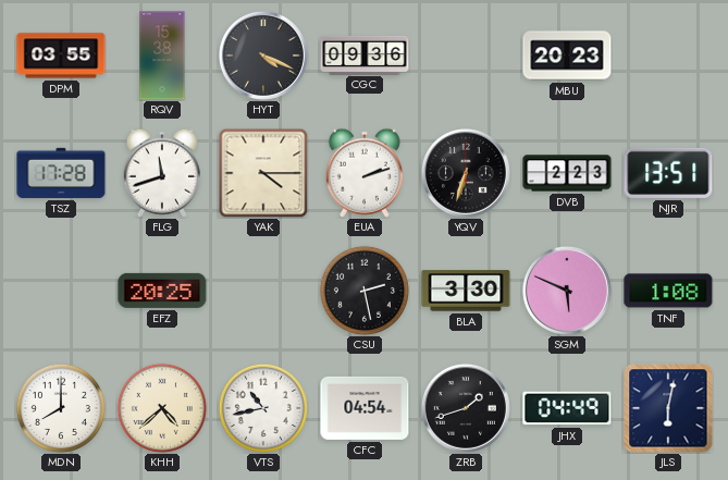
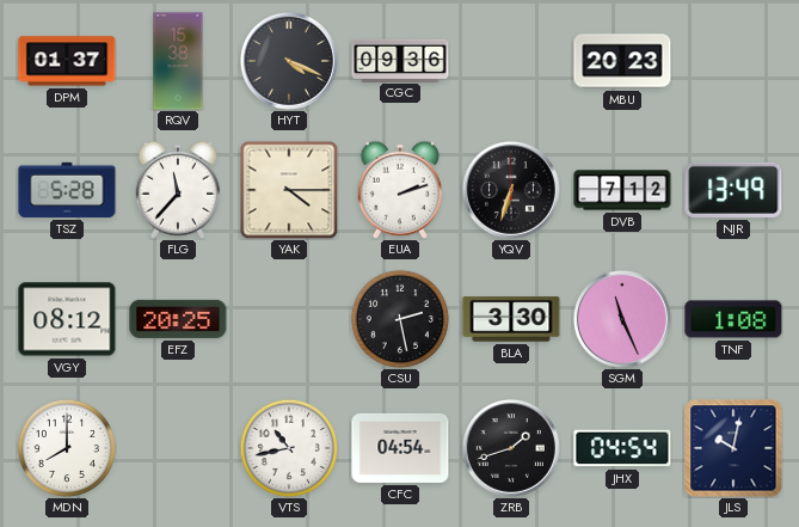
DPM: 03:55 -> 01:37 (67, 61)
TSZ: 17:28 -> 5:28 (67, 190)
FLG: 11:42 -> 11:37 (178, 190)
DVB: 2:23 -> 7:12 (622, 190)
NJR: 13:51 -> 13:49 (733, 190)
VGY: none -> 08:12 (67, 319)
SGM: 5:49 -> 11:26 (622, 319)
KHH: 4:38 -> none (162, 408)
JHX: 04:49 -> 04:54 (622, 448)
JLS: 6:02 -> 10:02 (733, 448)
